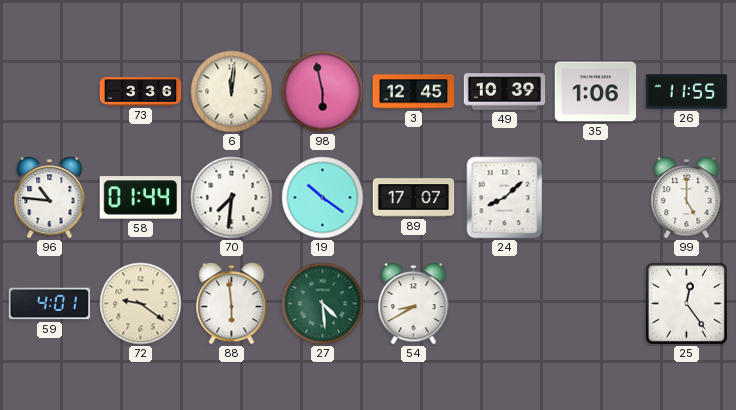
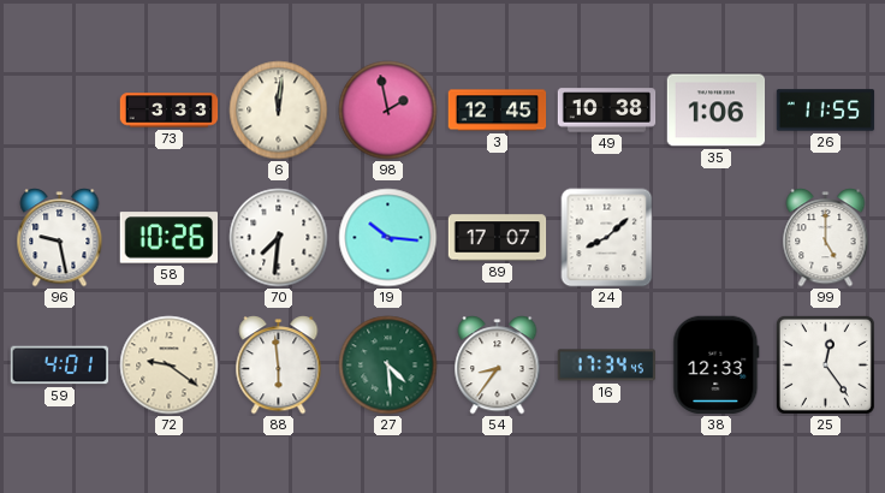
73: 3:36 -> 3:33 (170, 111)
98: 5:58 -> 1:58 (388, 111)
49: 10:39 -> 10:38 (607, 111)
96: 10:46 -> 9:28 (60, 238)
58: 01:44 -> 10:26 (168, 238)
19: 10:21 -> 10:16 (388, 238)
54: 8:40 -> 8:36 (498, 366)
16: none -> 17:34 (606, 366)
38: none -> 12:33 (717, 366)
